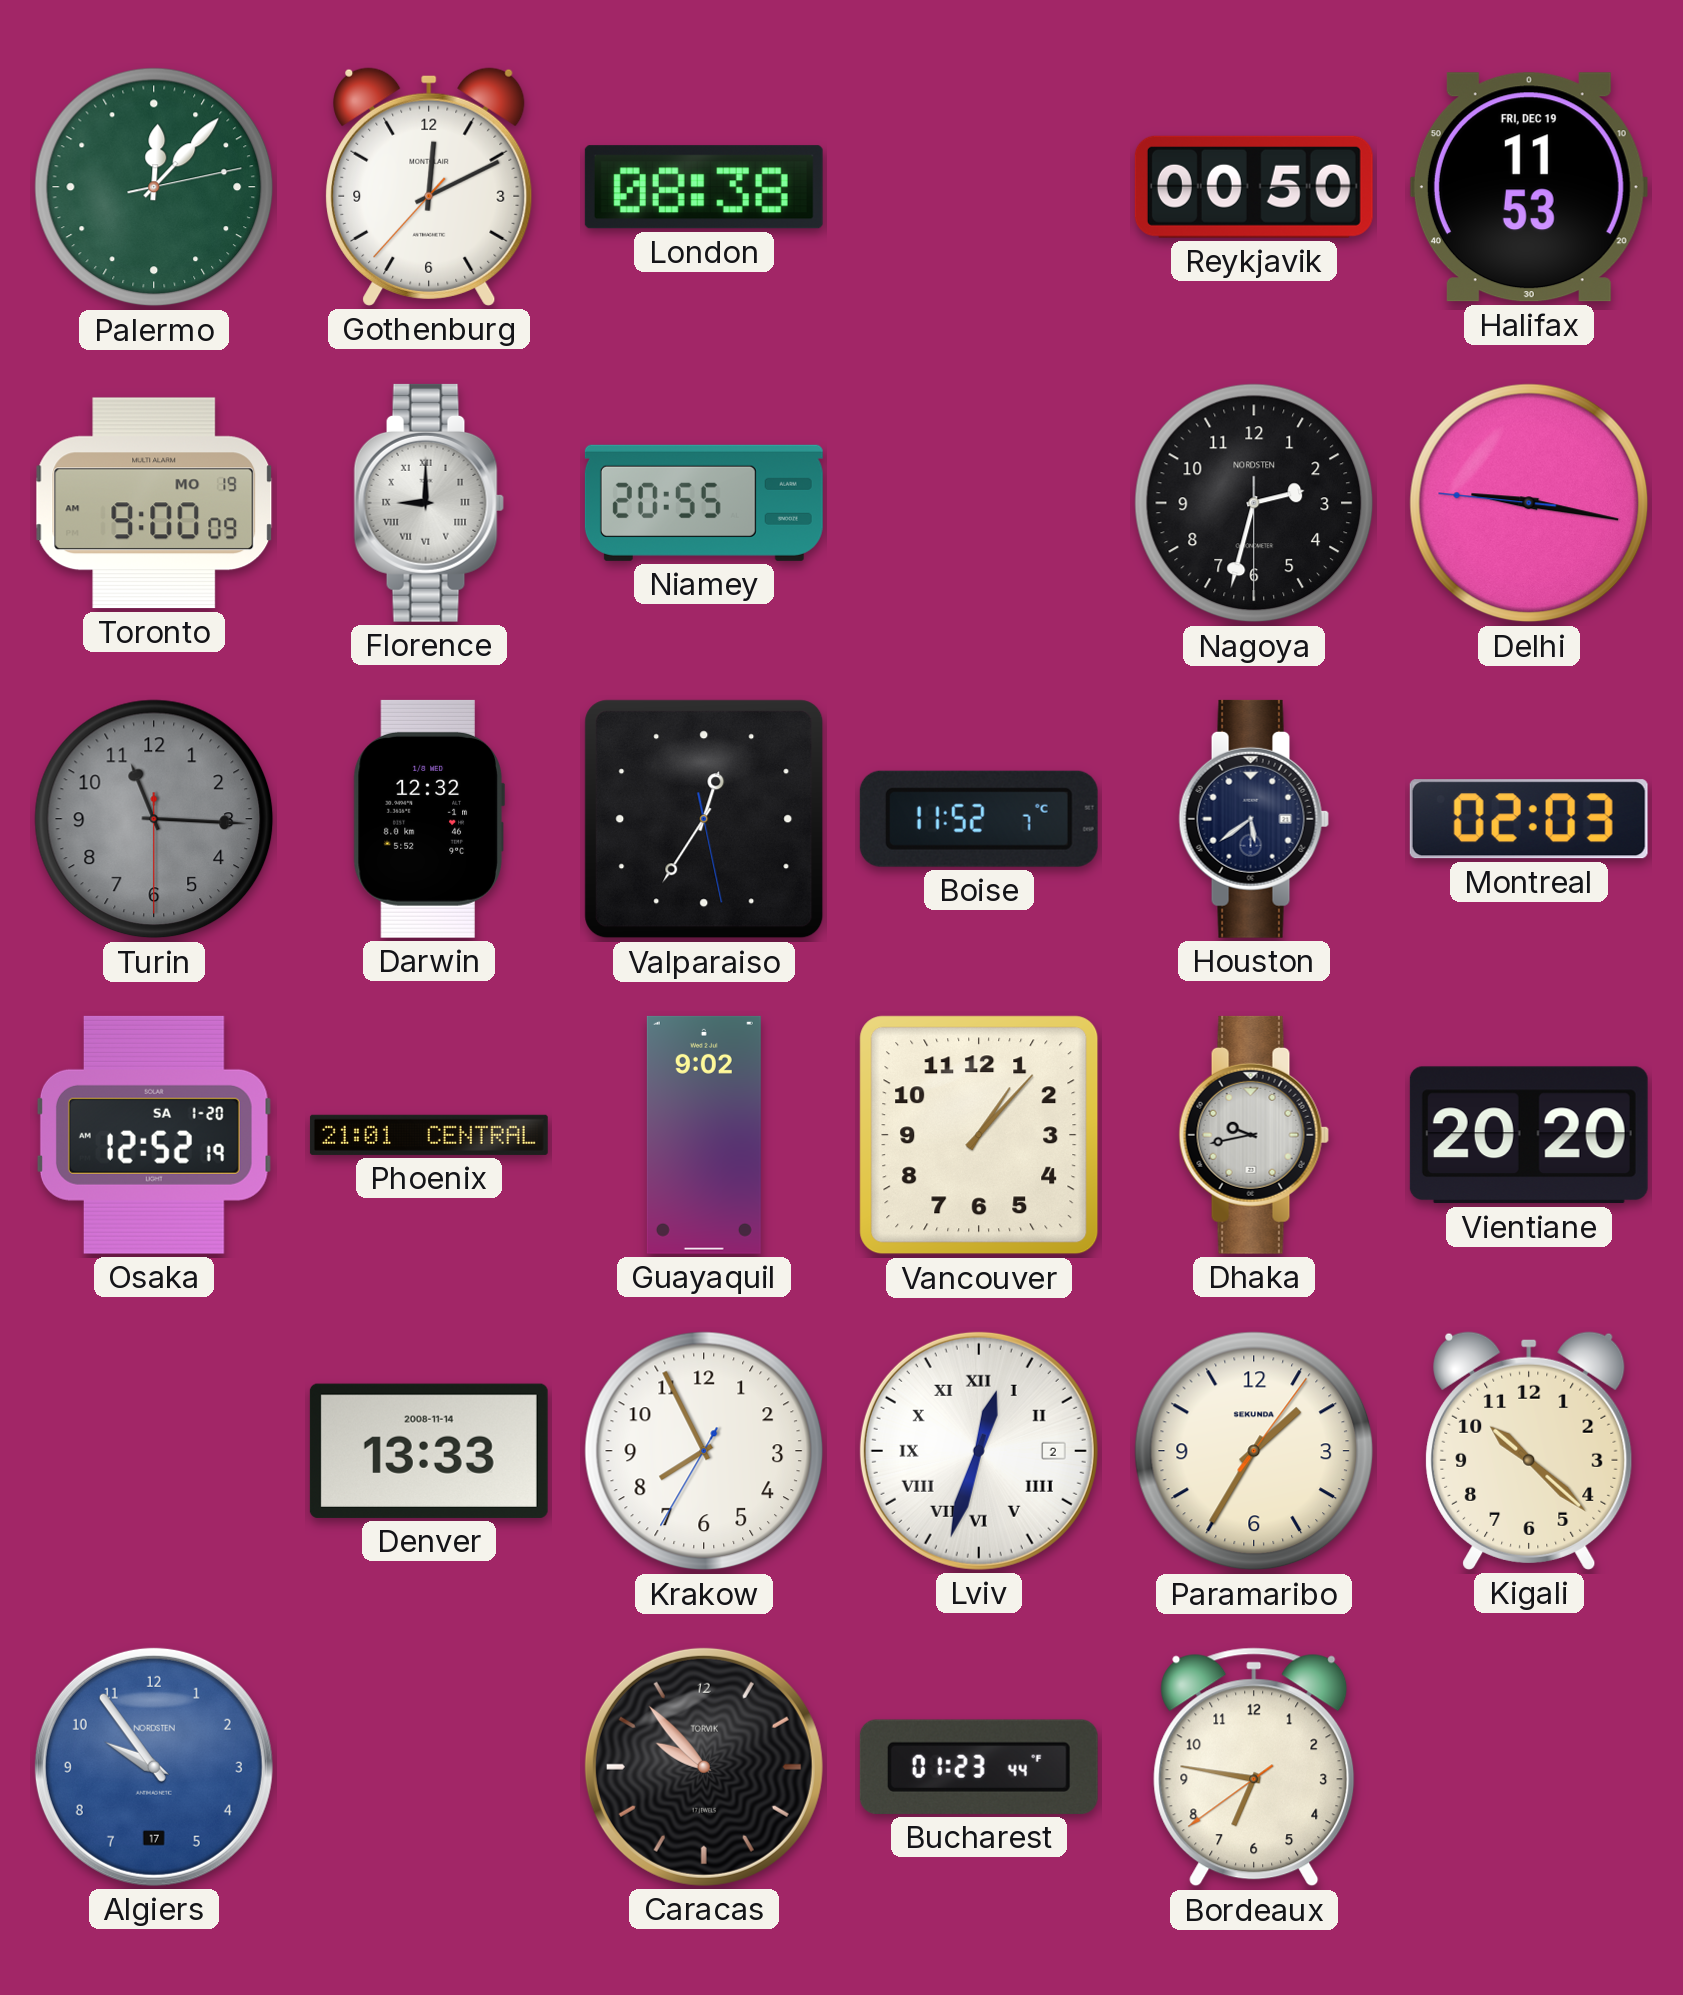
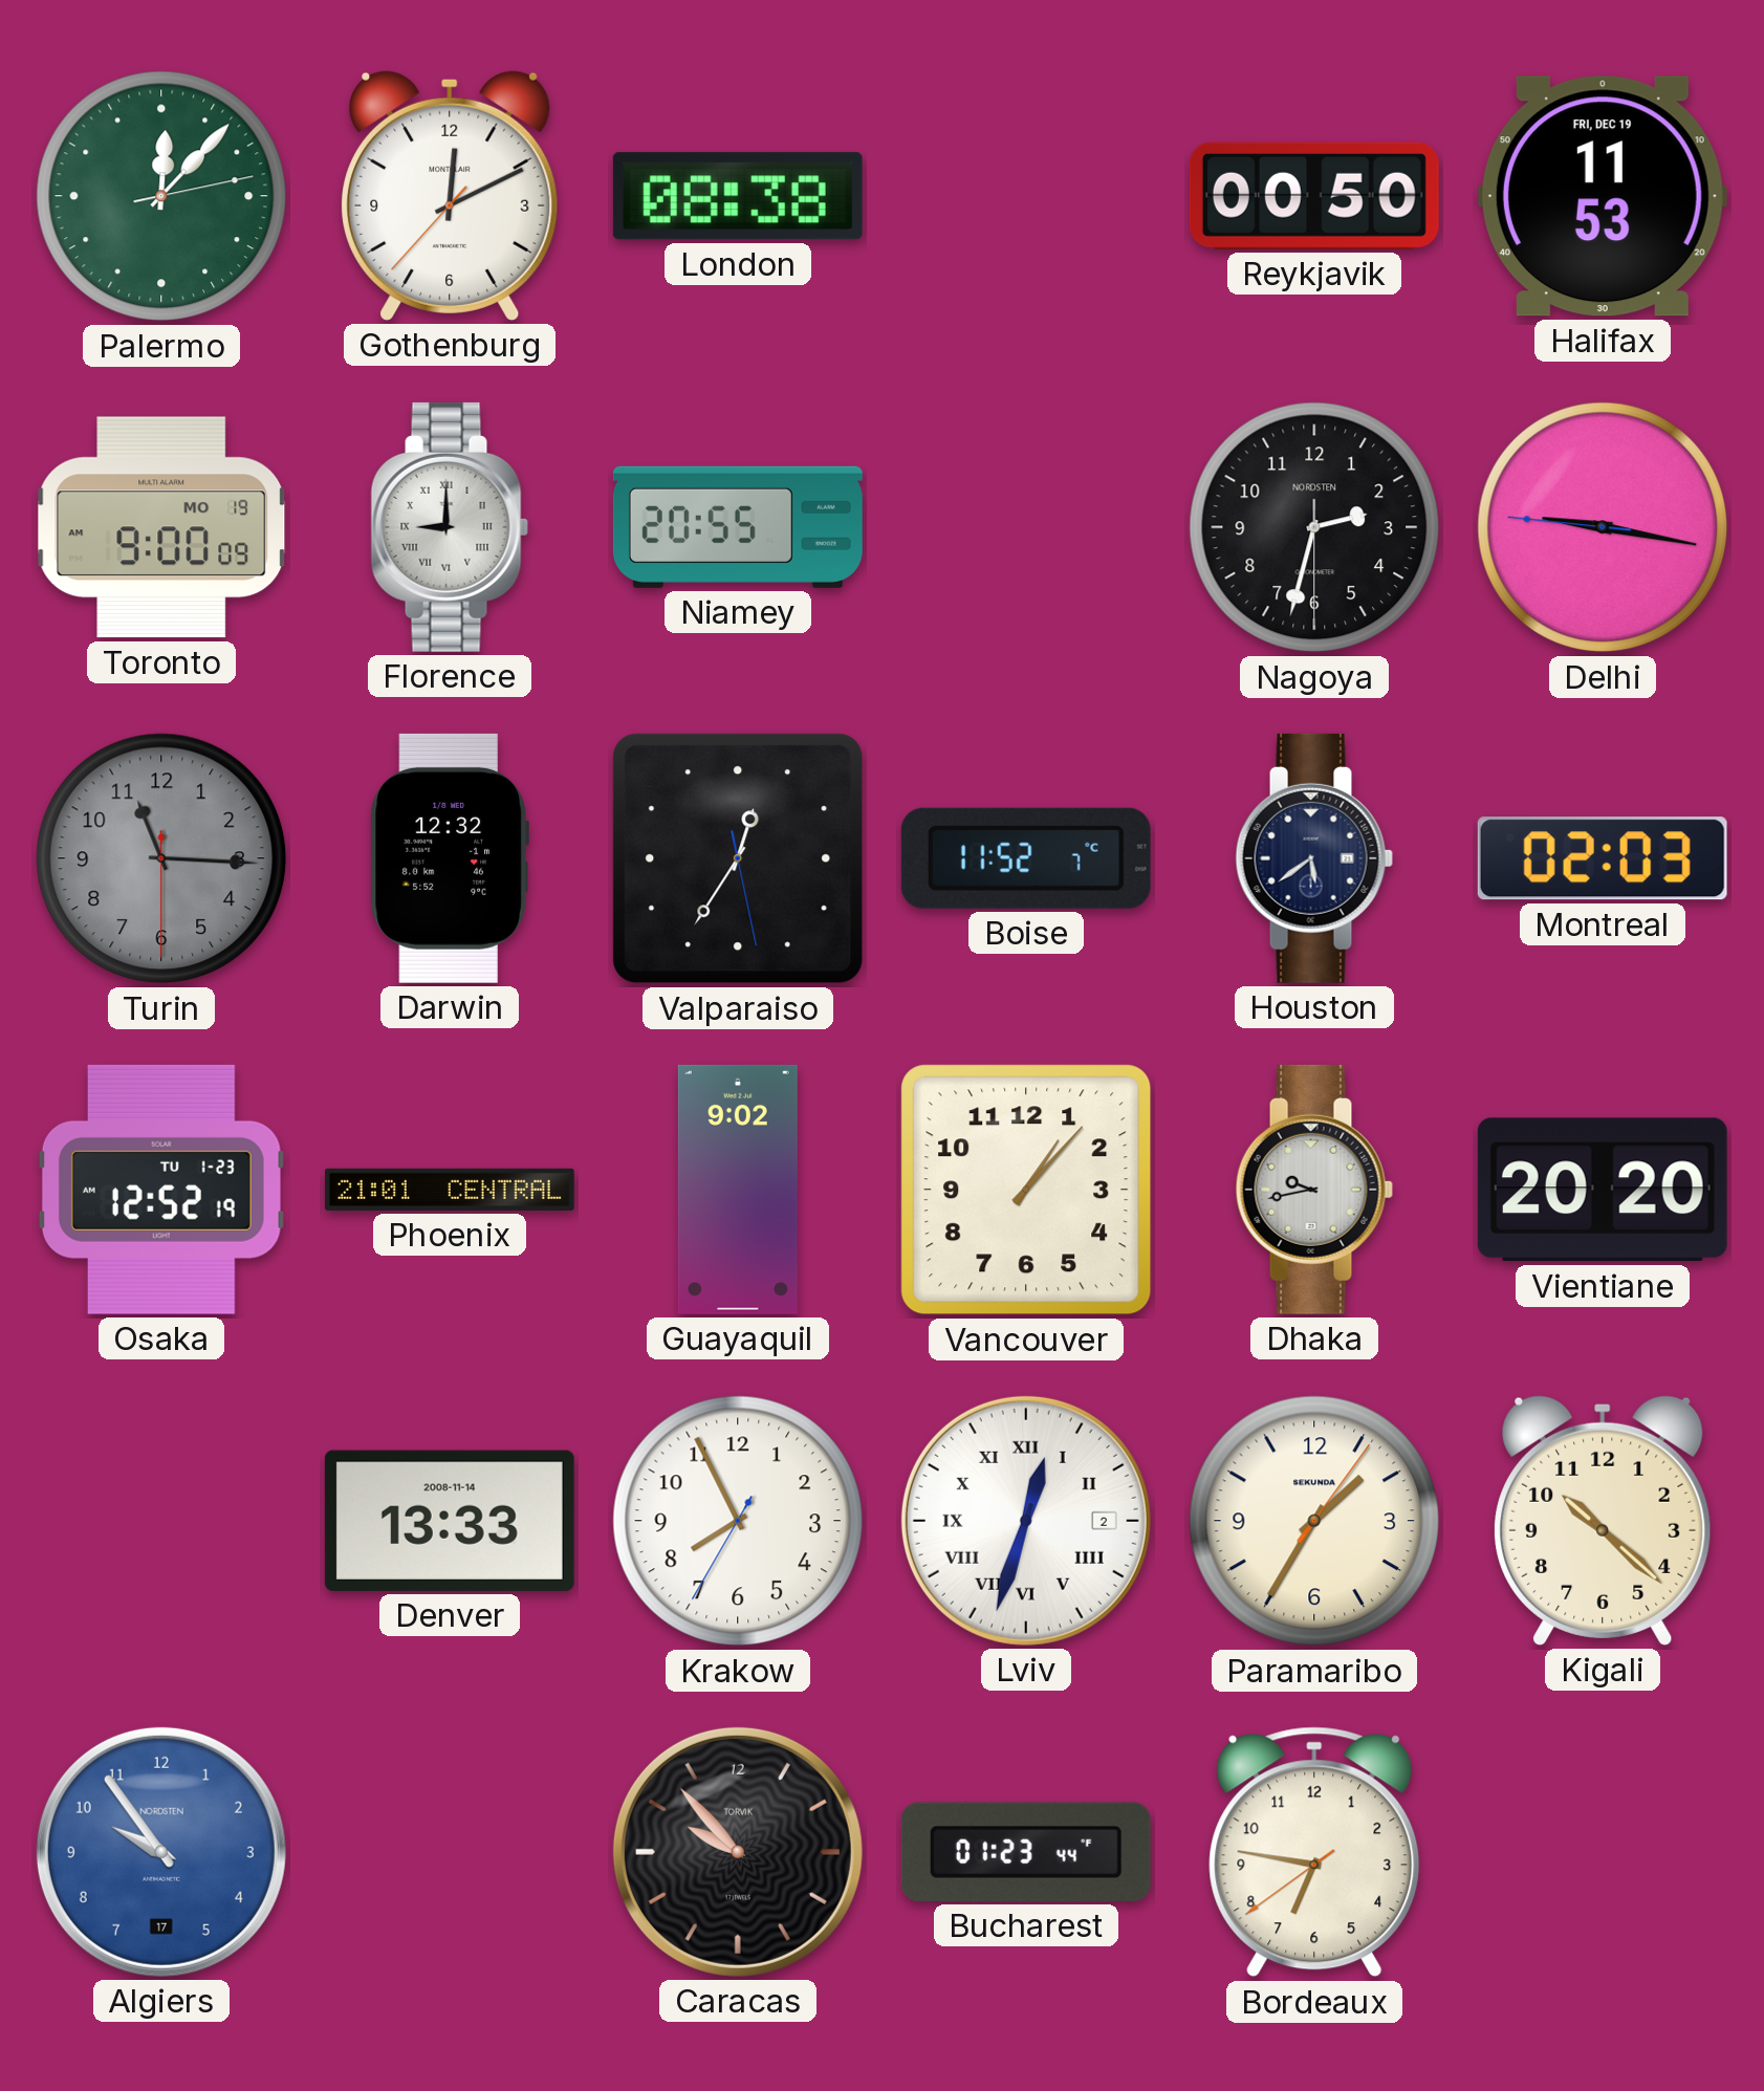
Osaka date: SA 1-20 -> TU 1-23 (161, 1190)
